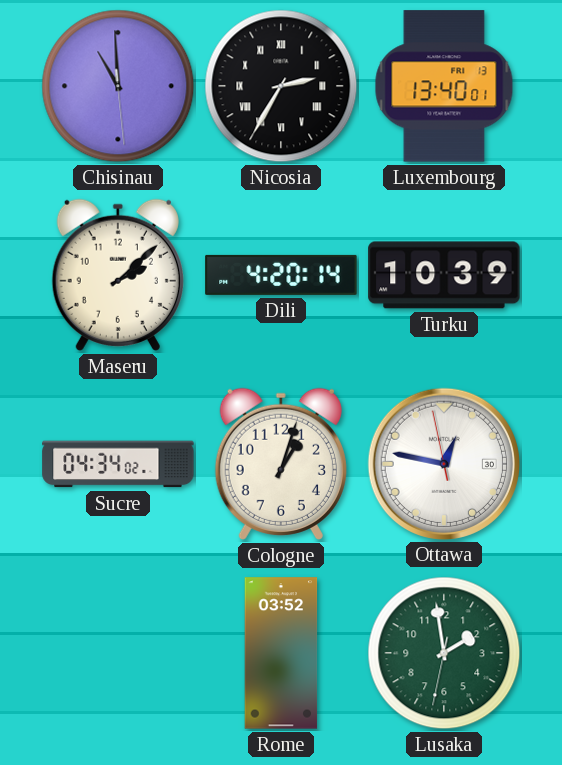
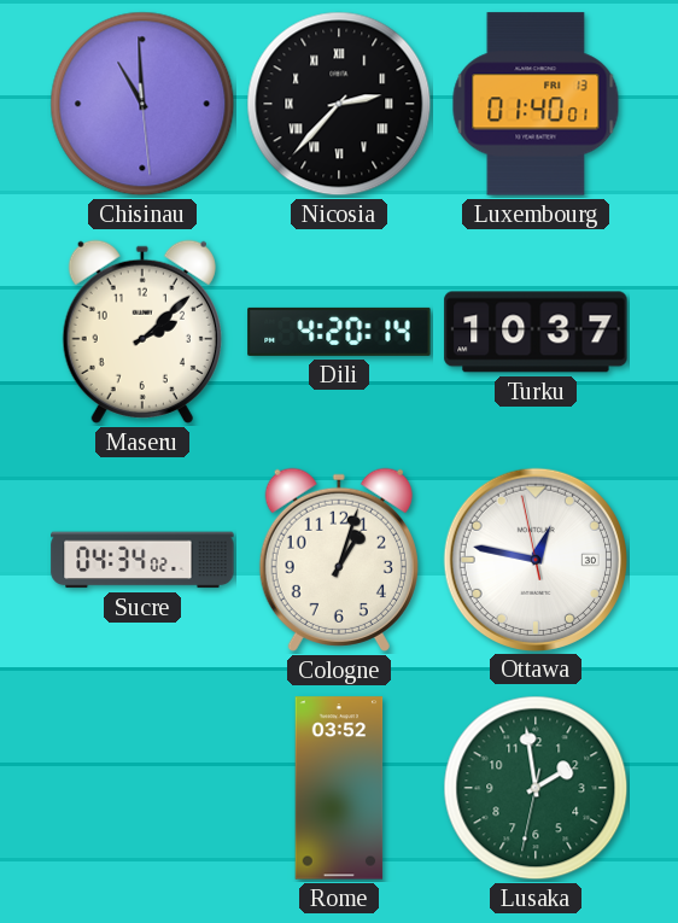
Nicosia: 2:35 -> 2:37 (339, 104)
Luxembourg: 13:40 -> 01:40 (536, 104)
Turku: 10:39 -> 10:37 (536, 332)
